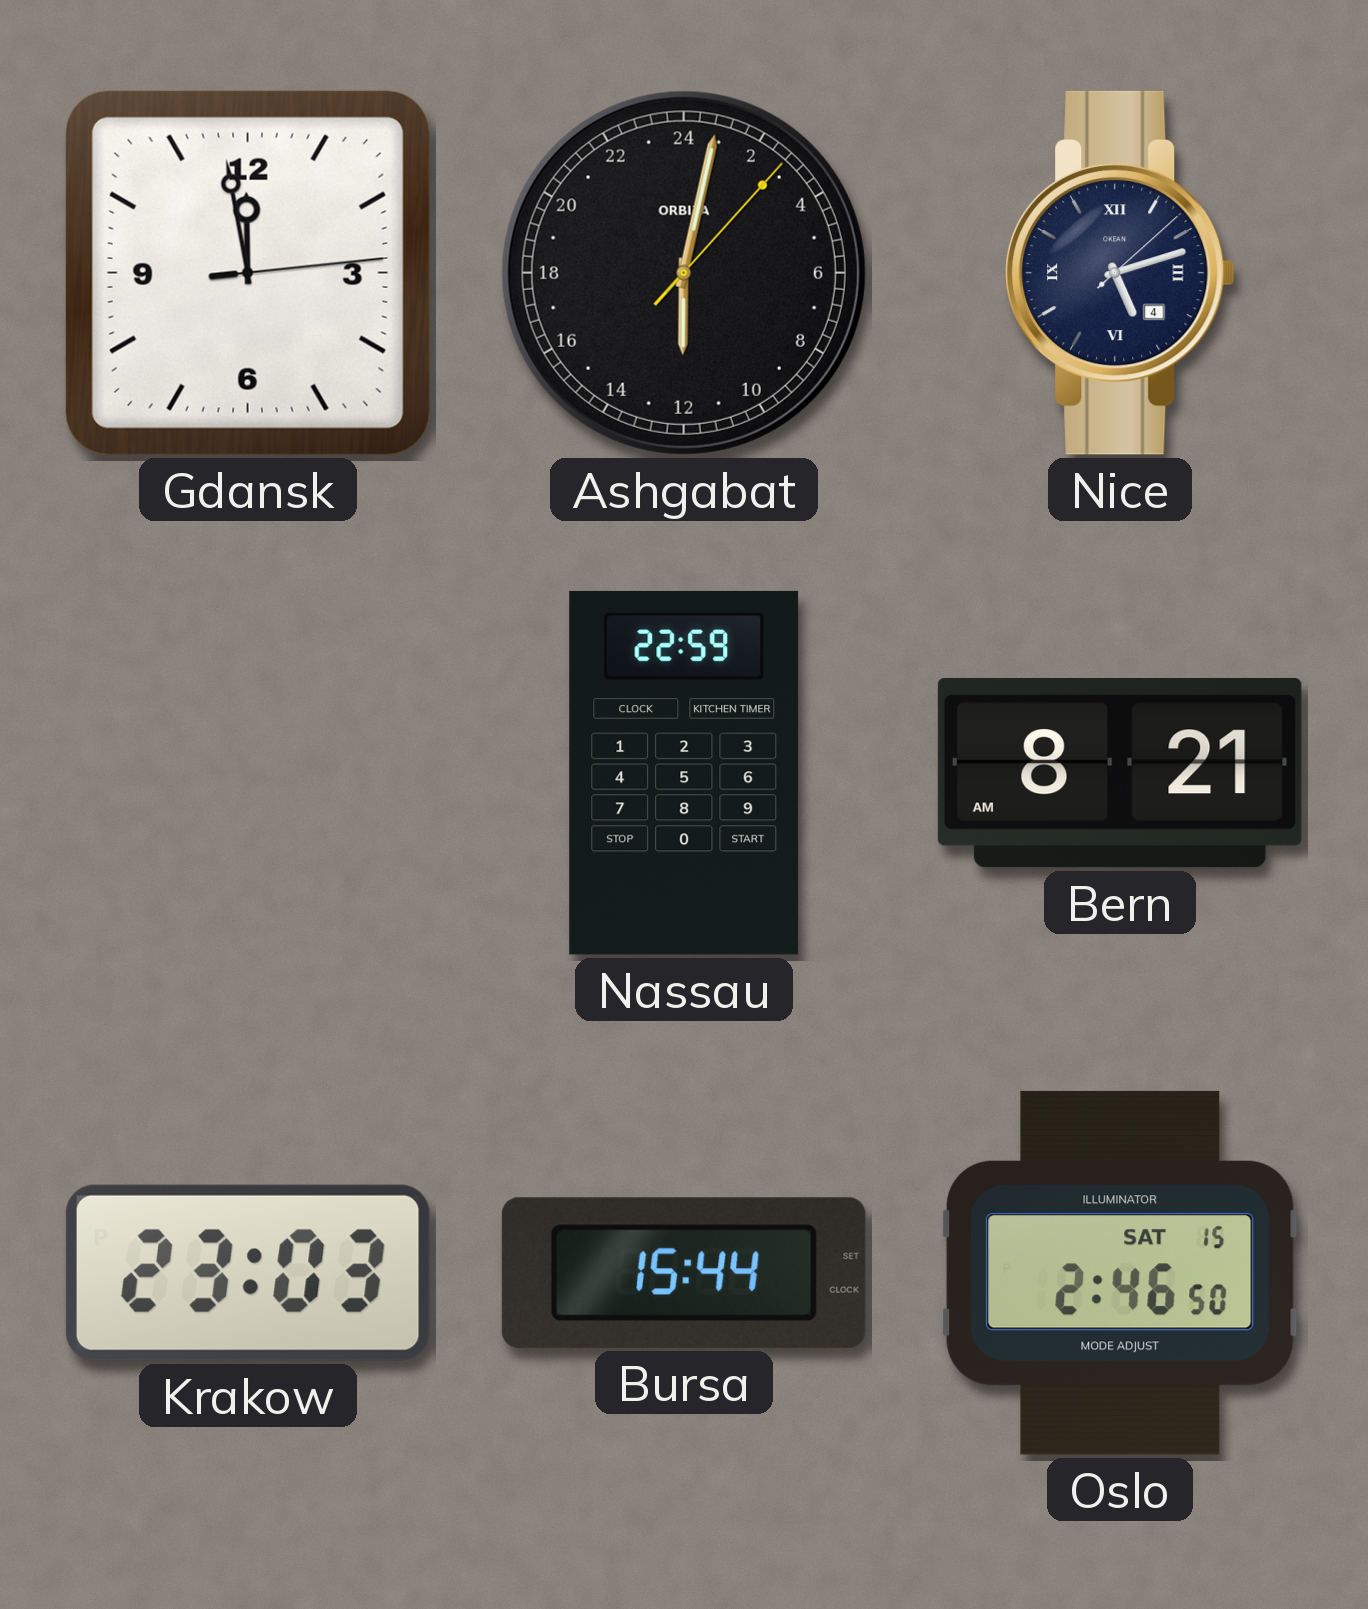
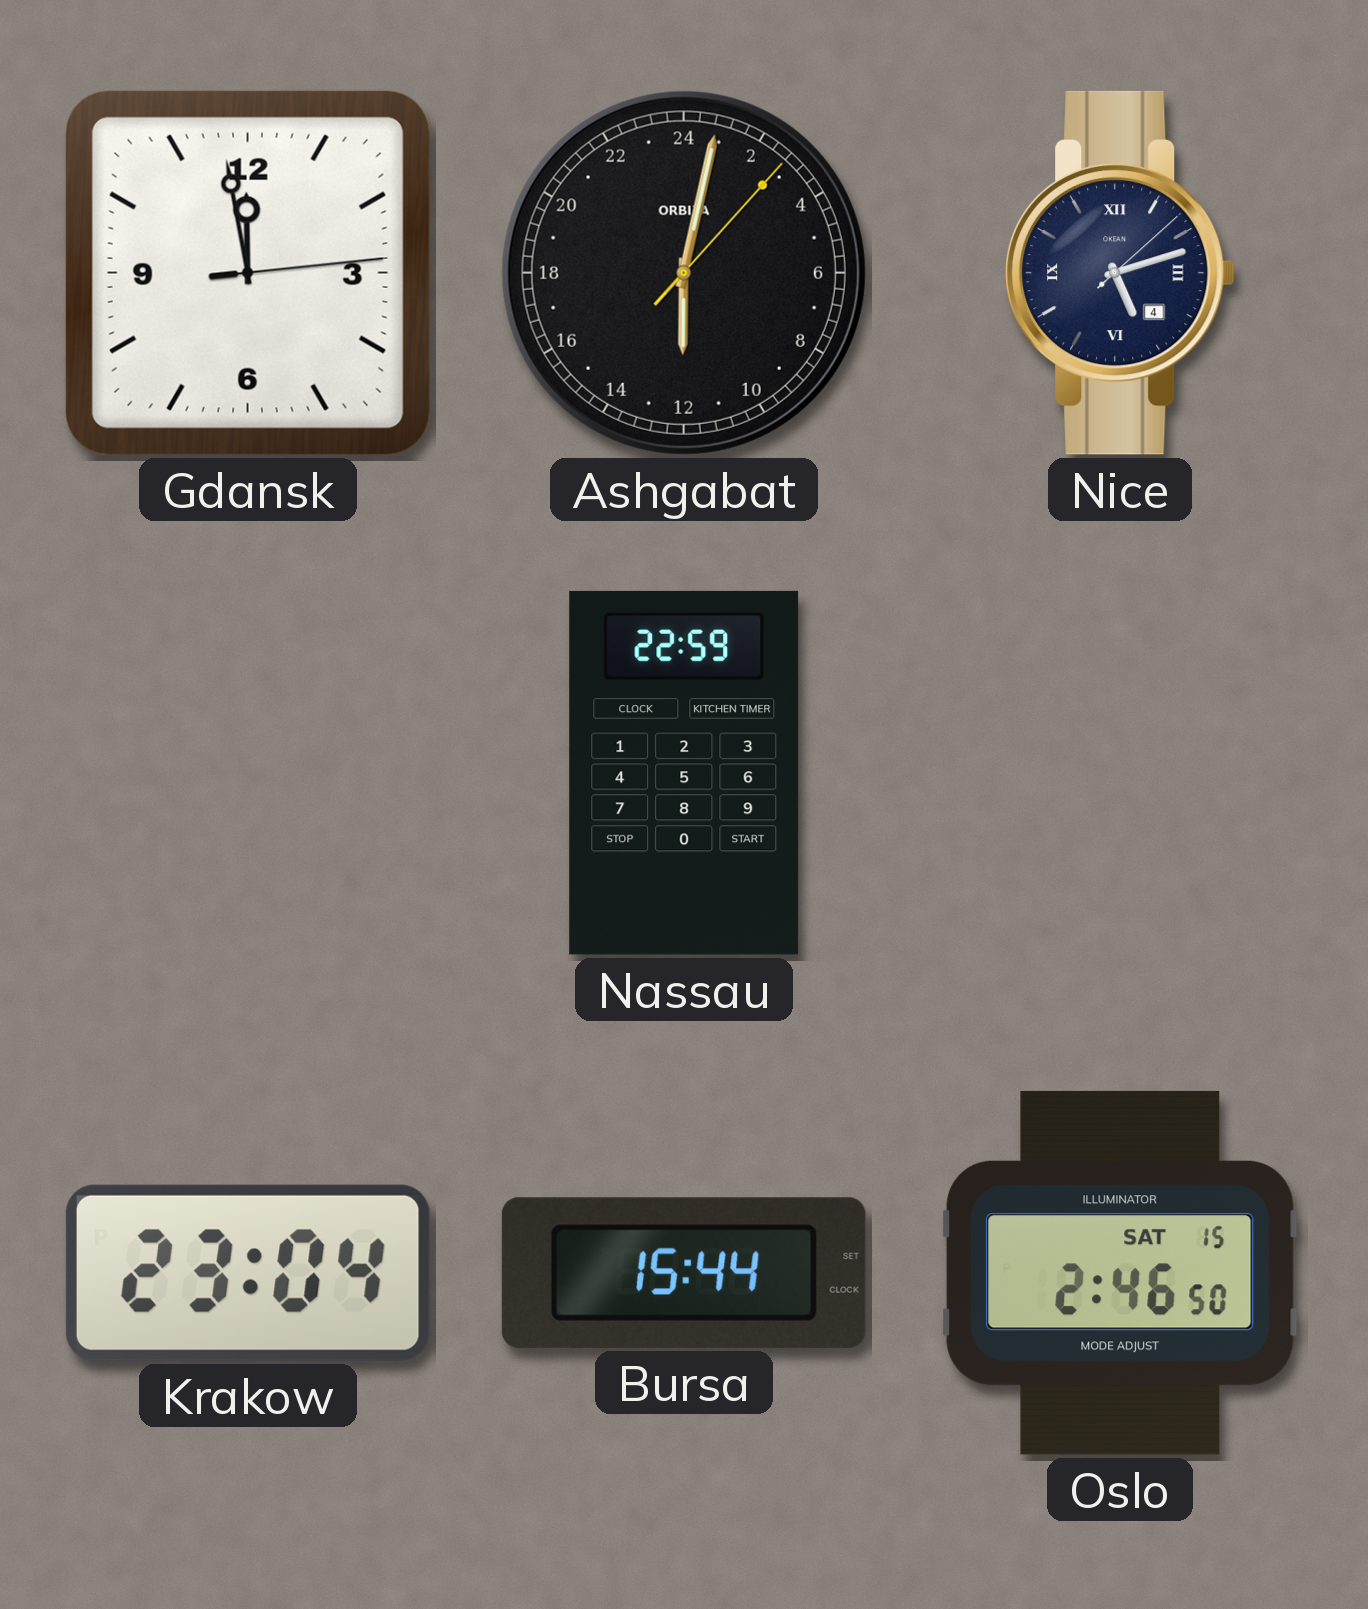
Bern: 8:21 -> none (1120, 774)
Krakow: 23:03 -> 23:04 (248, 1273)
